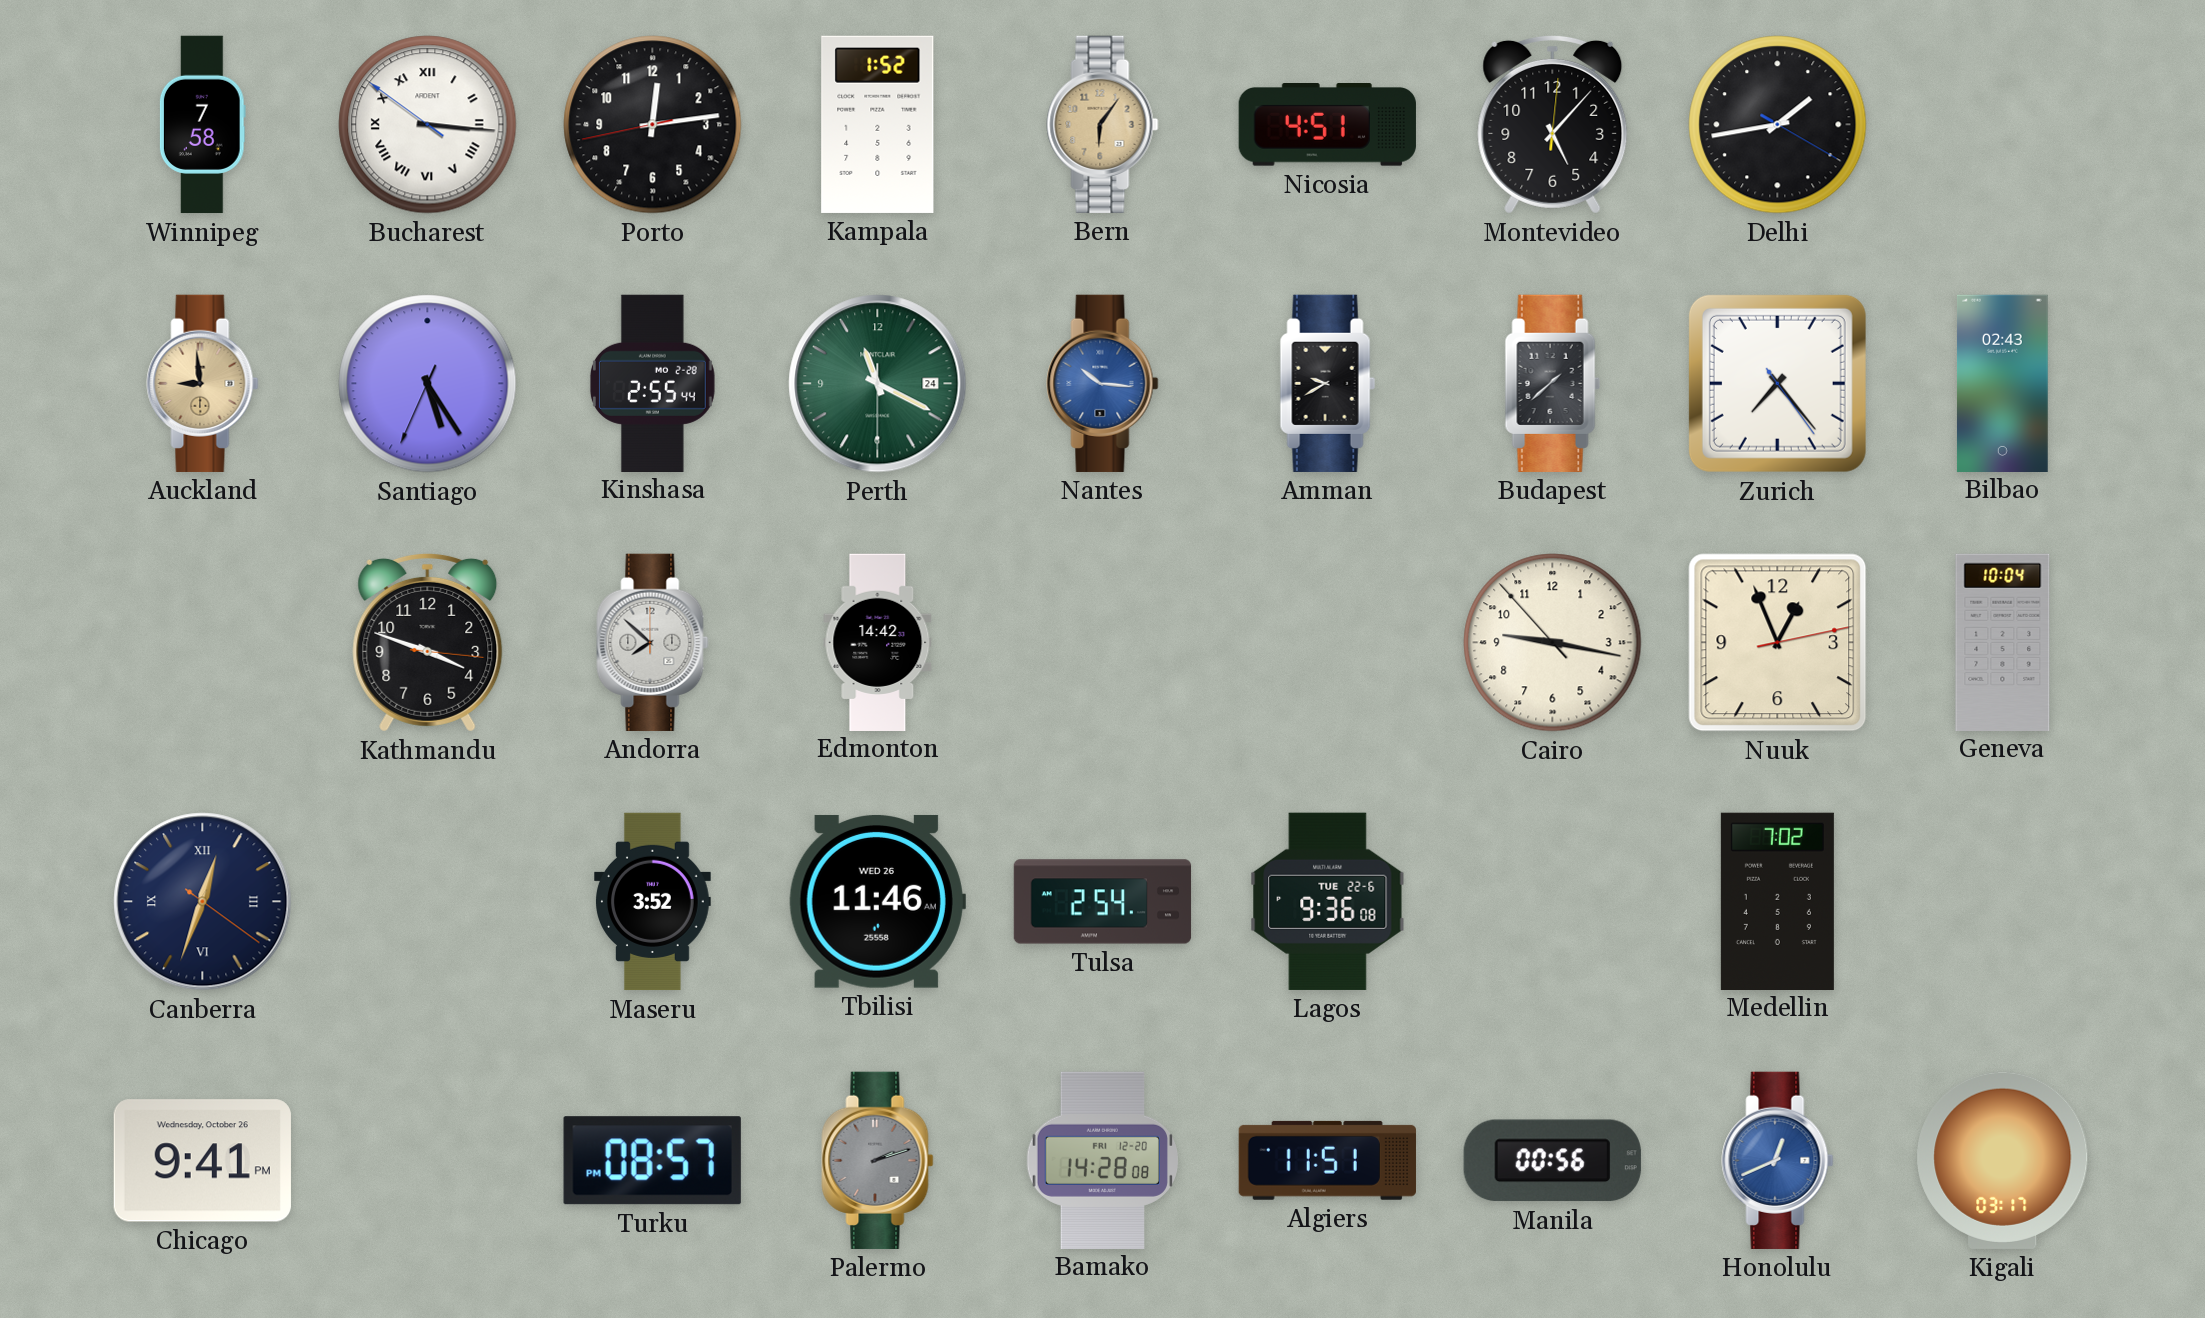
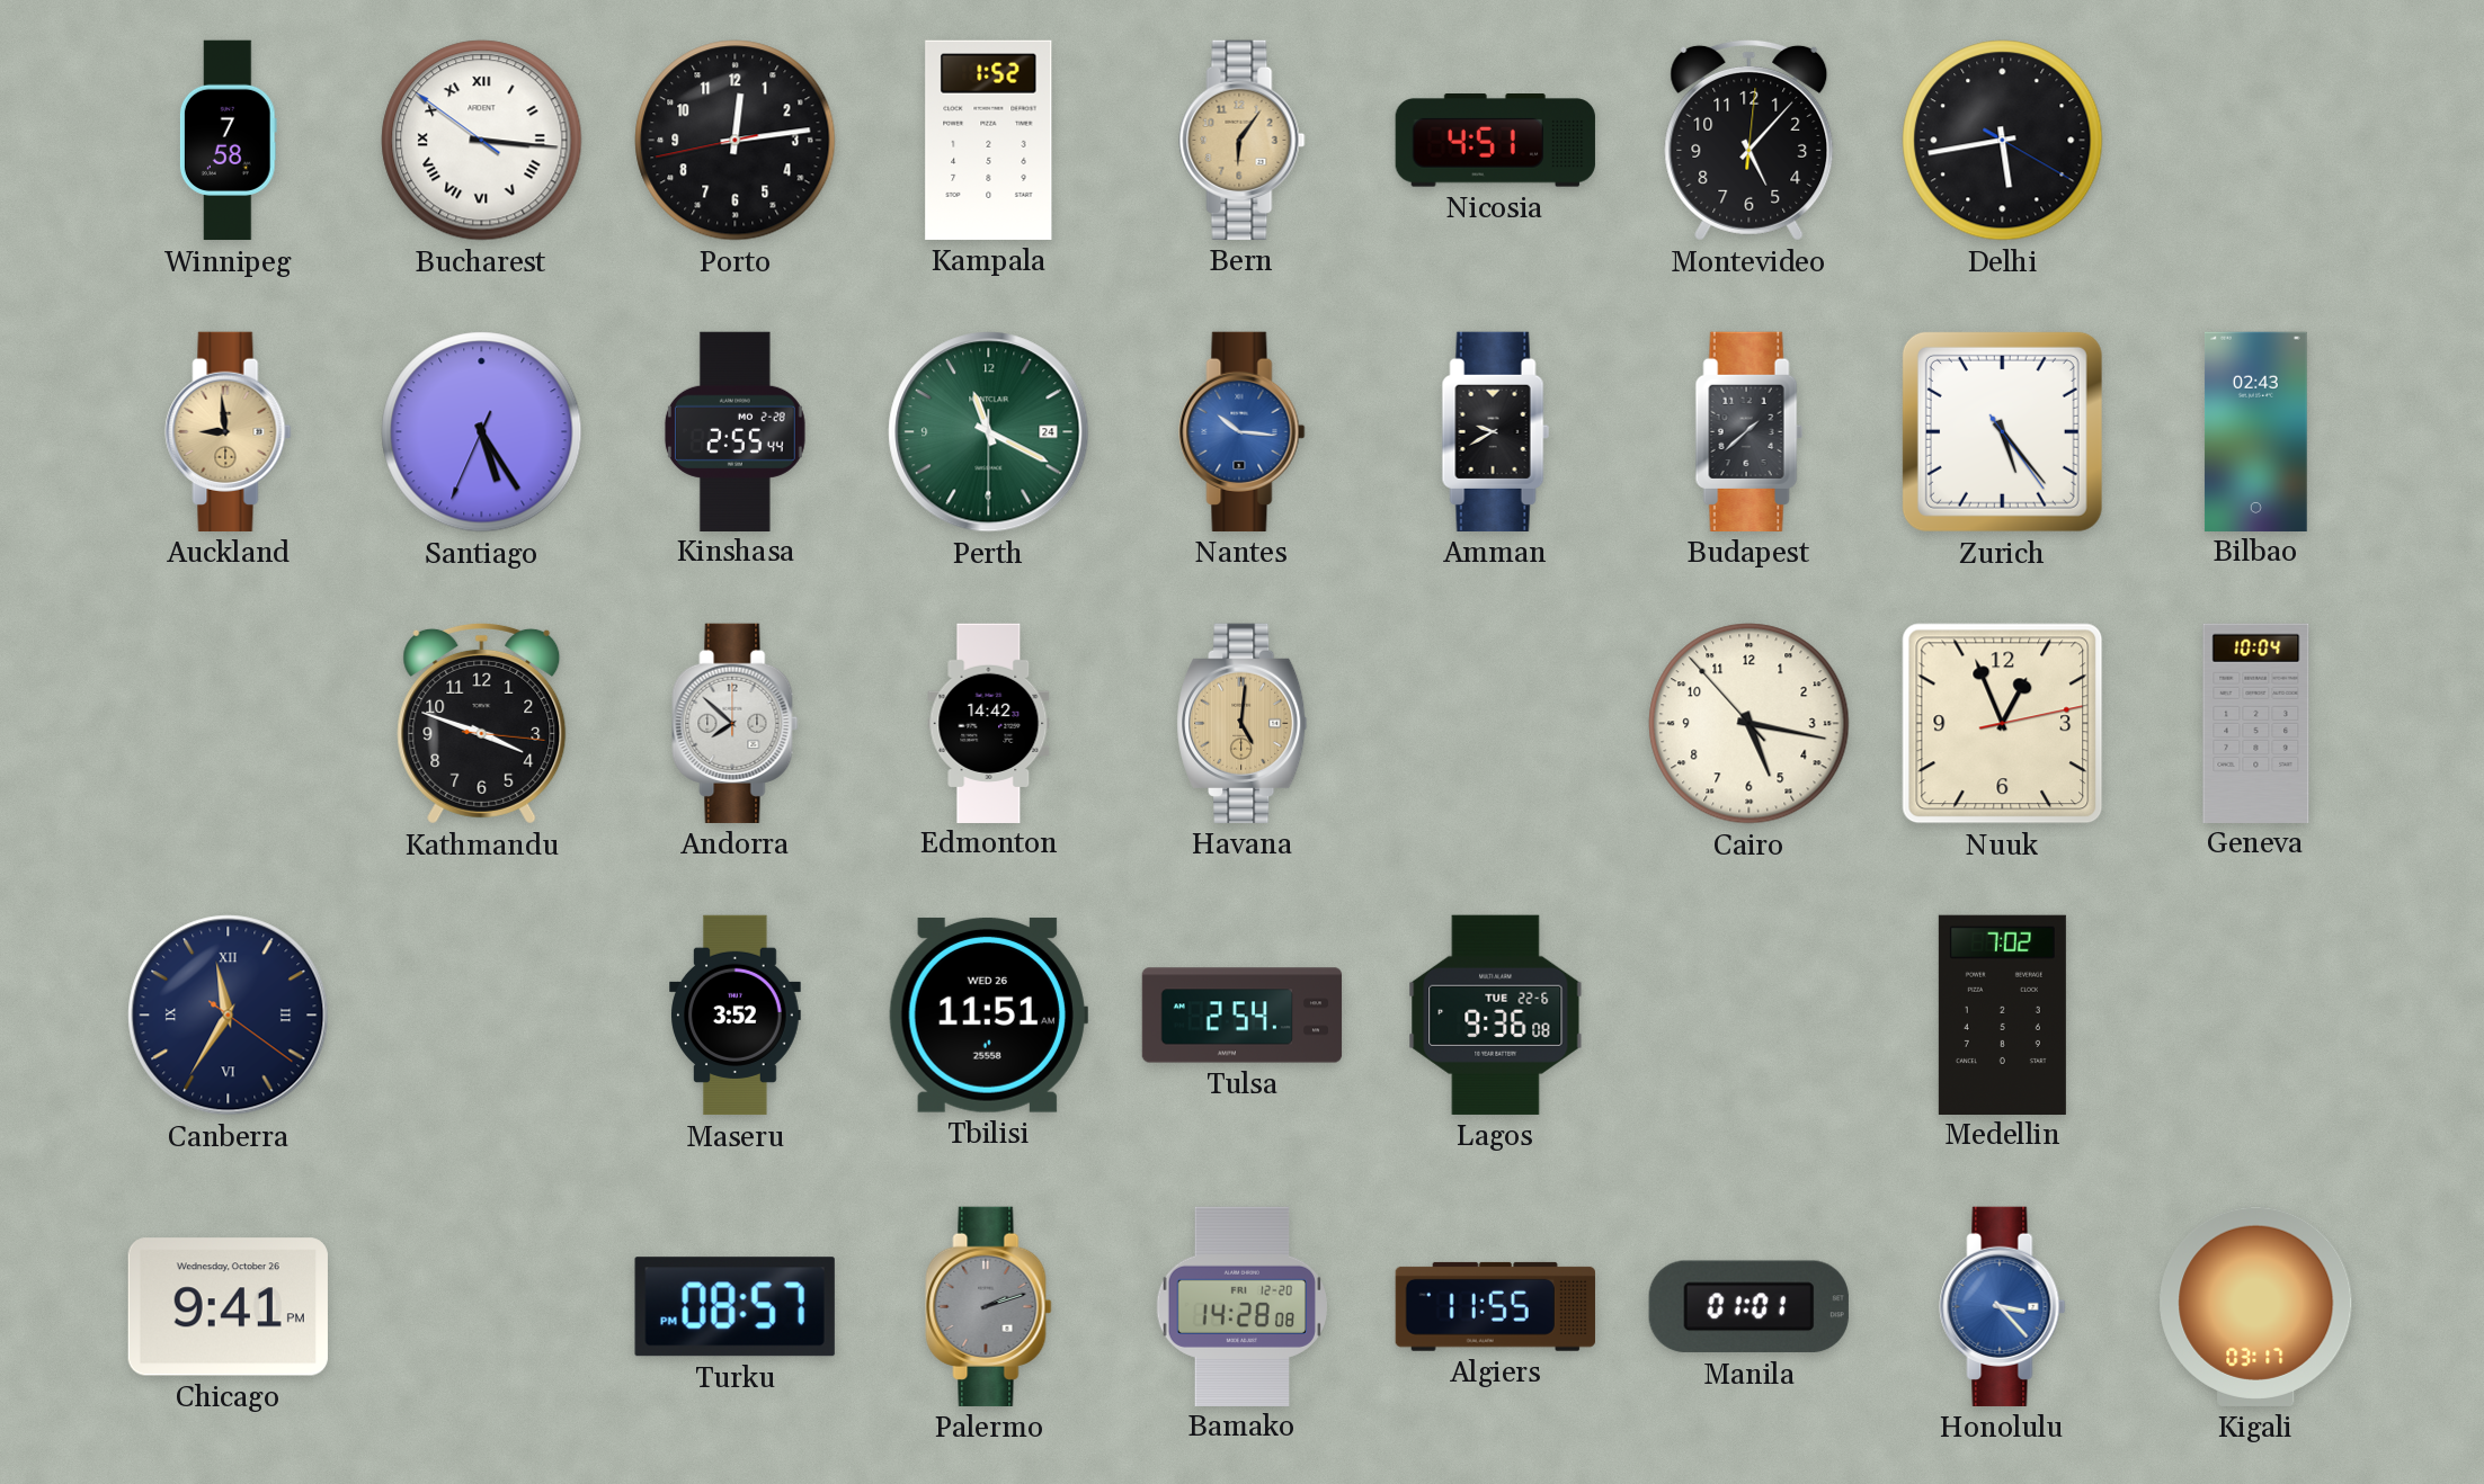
Delhi: 1:43 -> 5:43 (2003, 141)
Zurich: 7:23 -> 5:23 (2002, 431)
Havana: none -> 5:01 (1243, 723)
Cairo: 9:16 -> 5:16 (1750, 724)
Canberra: 12:33 -> 11:35 (229, 1016)
Tbilisi: 11:46 -> 11:51 (988, 1014)
Algiers: 11:51 -> 11:55 (1495, 1306)
Manila: 00:56 -> 01:01 (1748, 1307)
Honolulu: 12:41 -> 3:23 (2003, 1306)
